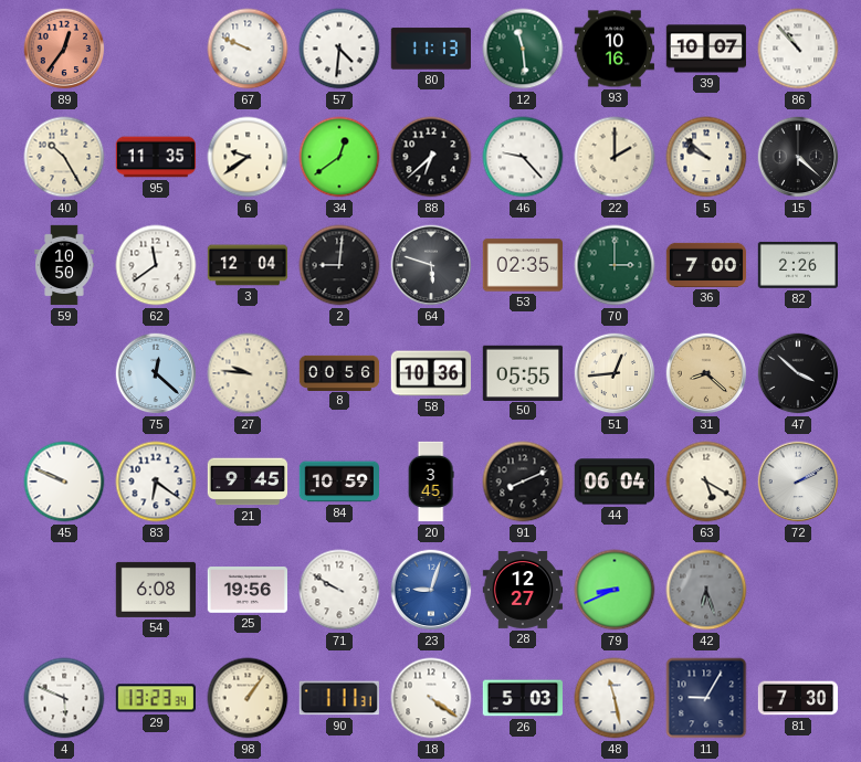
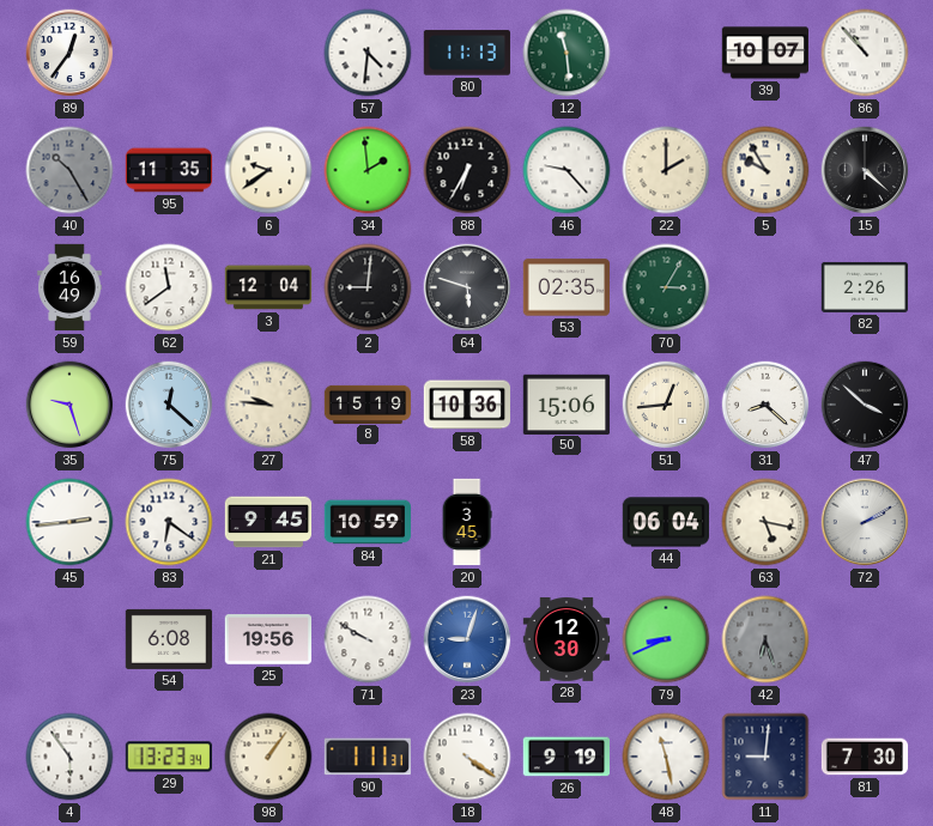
89 dial: salmon -> white (69, 53)
67: 9:49 -> none (248, 49)
93: 10:16 -> none (613, 49)
40 dial: cream -> grey (69, 170)
34: 12:39 -> 1:59 (368, 170)
88: 6:38 -> 6:35 (467, 170)
5: 9:52 -> 9:55 (765, 170)
59: 10:50 -> 16:49 (69, 287)
70: 3:00 -> 3:05 (666, 287)
36: 7:00 -> none (706, 265)
35: none -> 9:27 (69, 405)
8: 00:56 -> 15:19 (368, 403)
50: 05:55 -> 15:06 (565, 403)
31 dial: champagne -> white (765, 405)
45: 9:49 -> 2:44 (69, 522)
91: 8:11 -> none (523, 481)
63: 5:20 -> 5:17 (765, 522)
28: 12:27 -> 12:30 (567, 640)
4: 5:49 -> 5:54 (69, 757)
26: 5:03 -> 9:19 (565, 757)
11: 9:05 -> 9:01 (765, 757)
